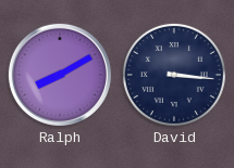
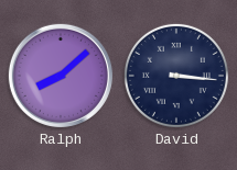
Ralph: 8:10 -> 8:08 (61, 76)
